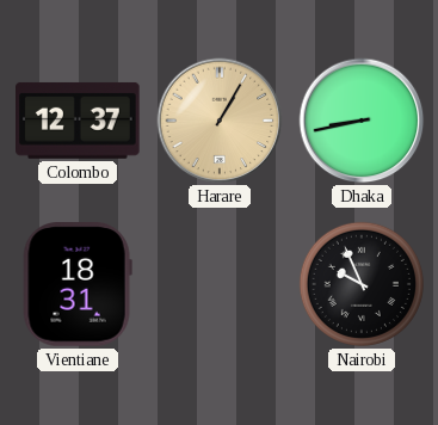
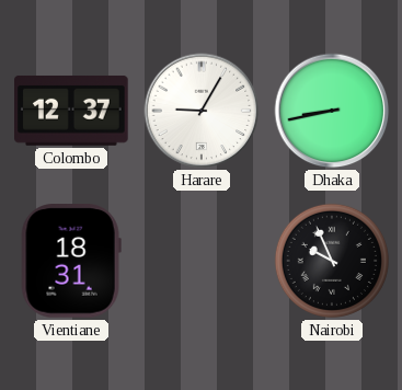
Harare: 1:05 -> 9:05 (202, 111)
Harare dial: champagne -> white (202, 111)
